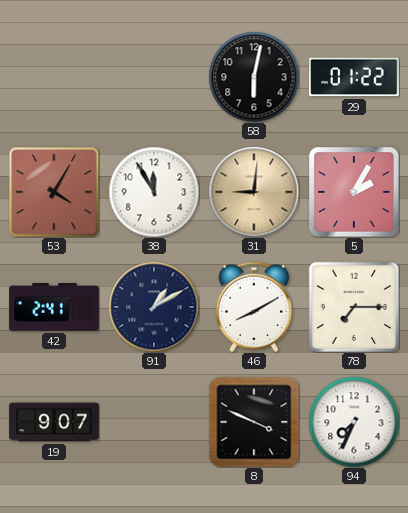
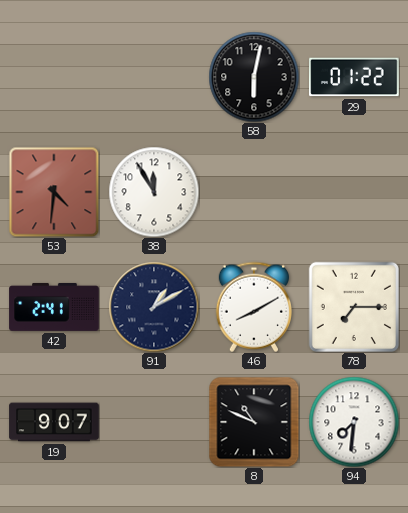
53: 4:05 -> 4:31 (54, 192)
31: 9:01 -> none (254, 192)
5: 2:05 -> none (354, 192)
8: 3:49 -> 10:49 (254, 422)
94: 7:34 -> 7:31 (354, 422)
